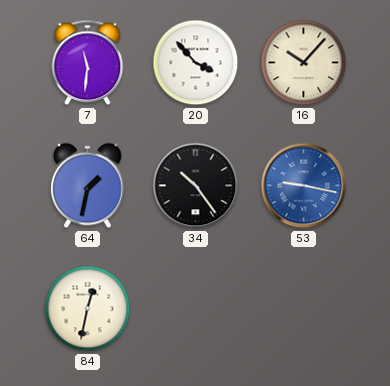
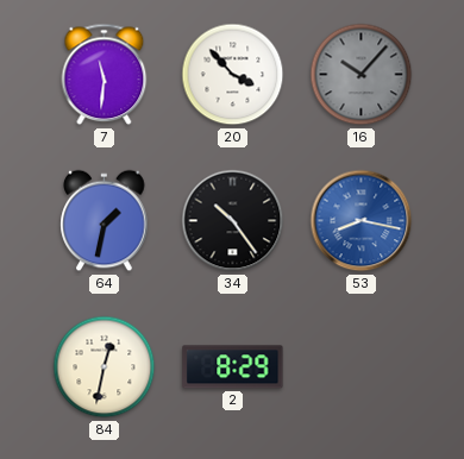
16 dial: cream -> grey (362, 75)
53: 9:17 -> 8:17 (362, 221)
2: none -> 8:29 (233, 367)
